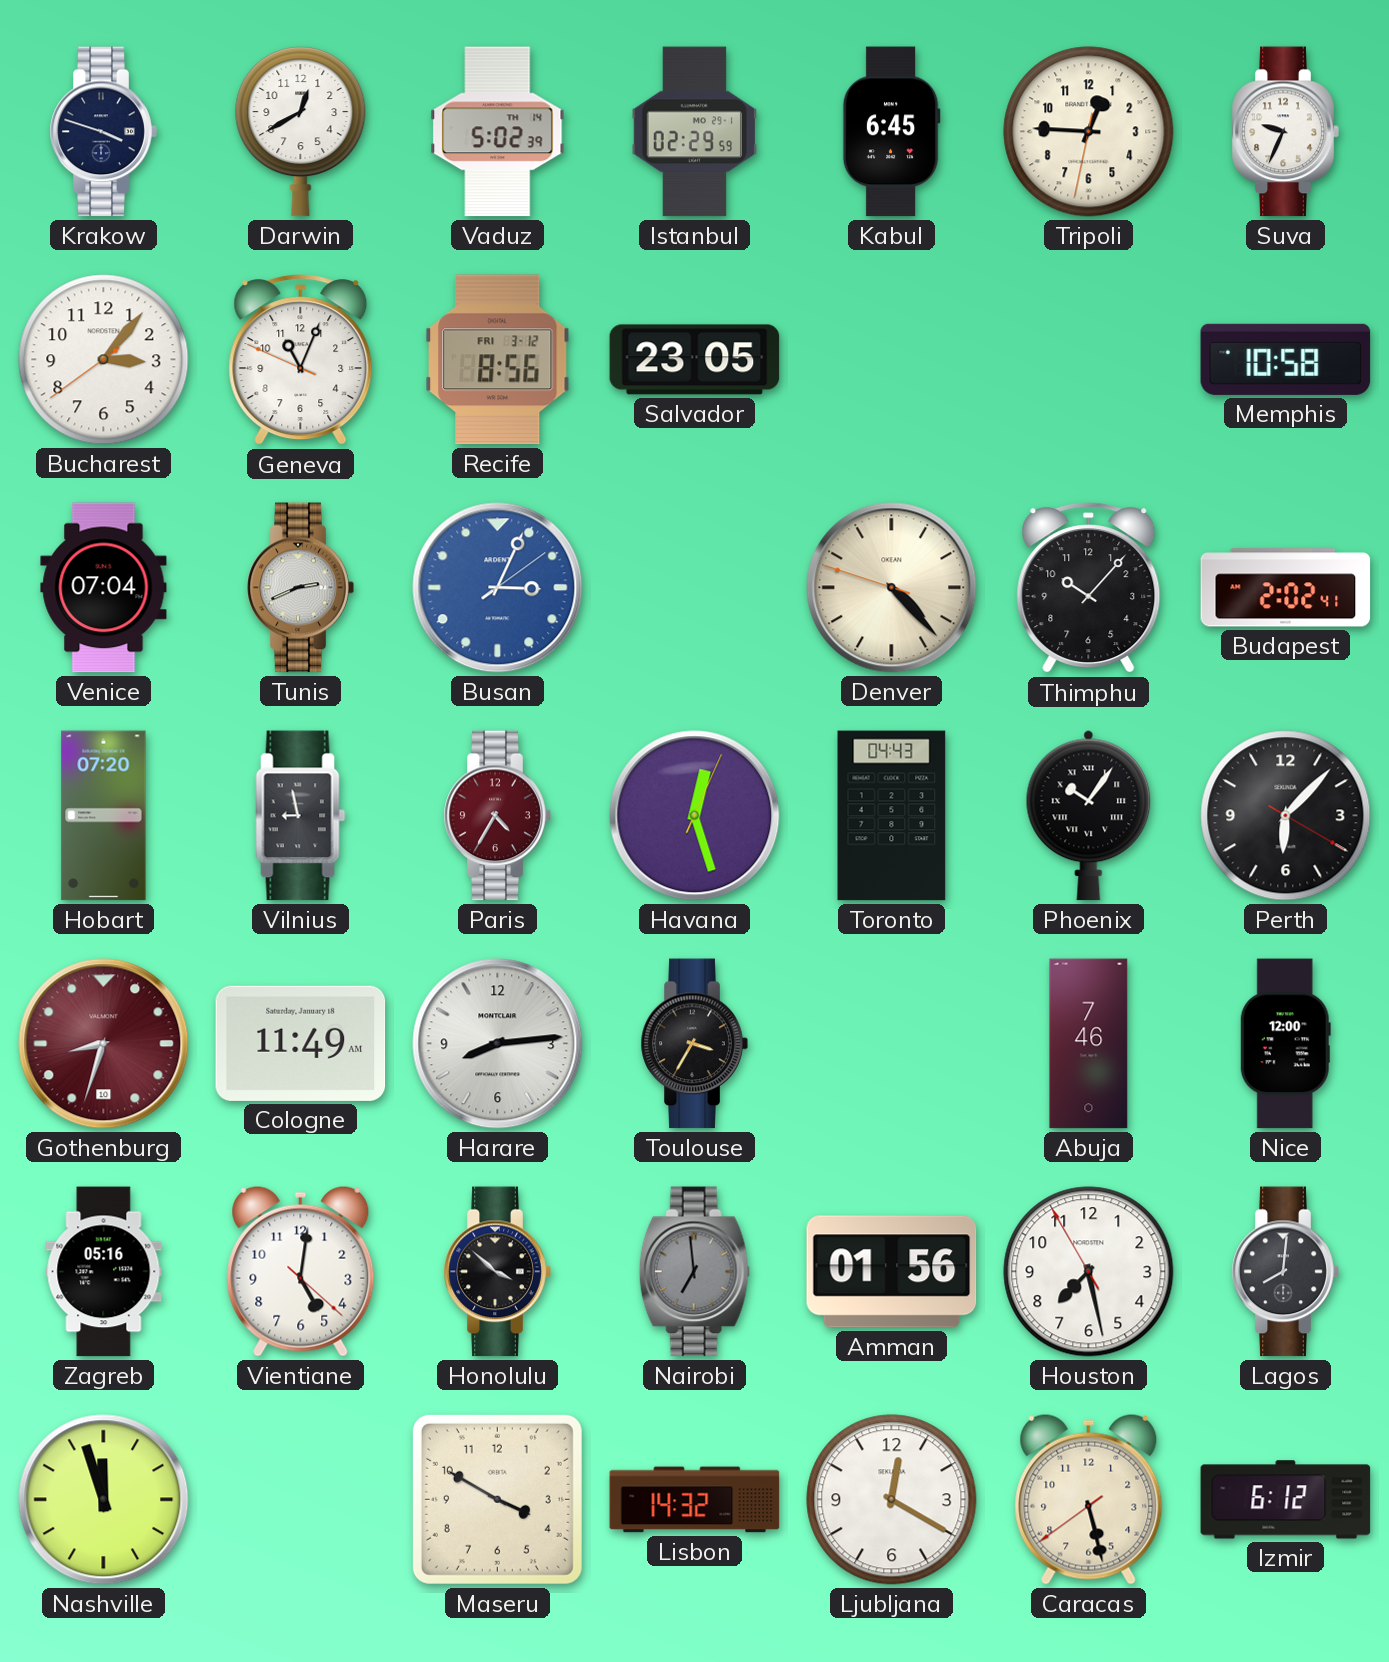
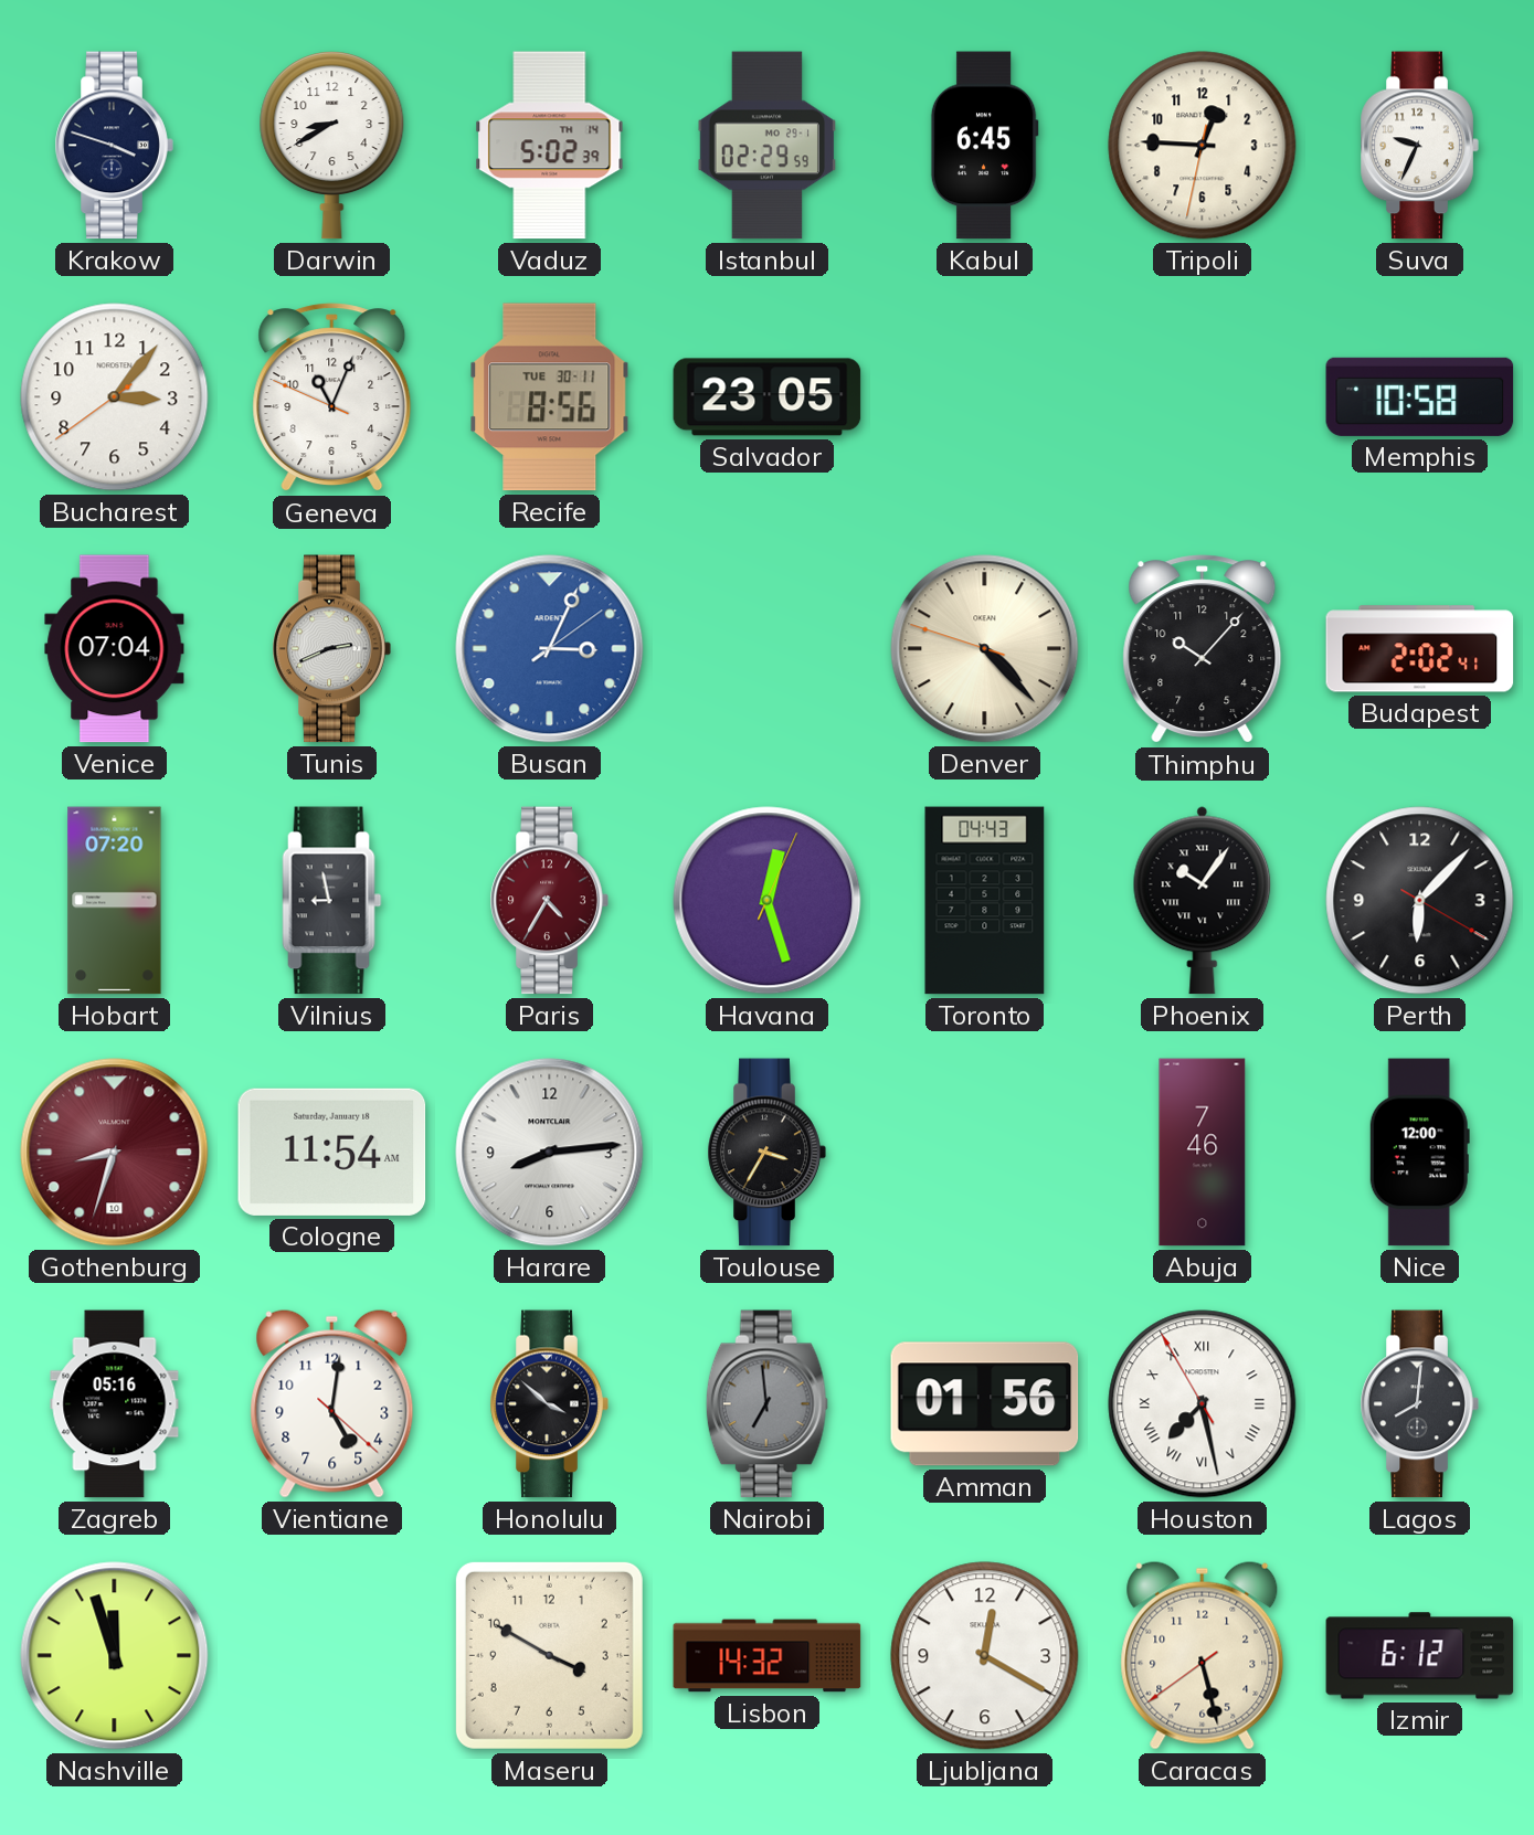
Darwin: 12:40 -> 8:40 (332, 146)
Recife date: FRI 3-12 -> TUE 30-11 (550, 397)
Cologne: 11:49 -> 11:54 (332, 1152)
Houston numerals: Arabic -> Roman (1203, 1404)
